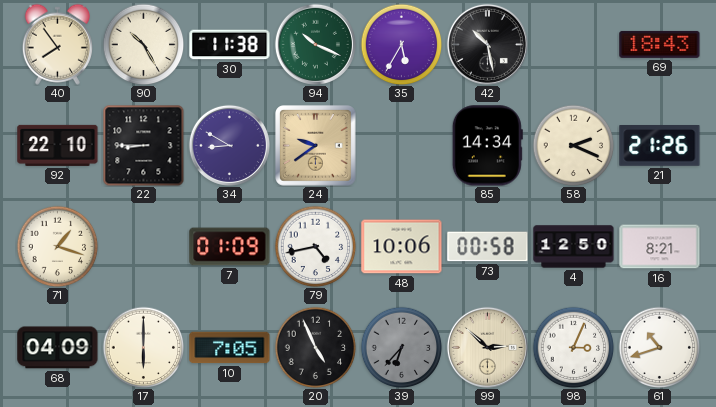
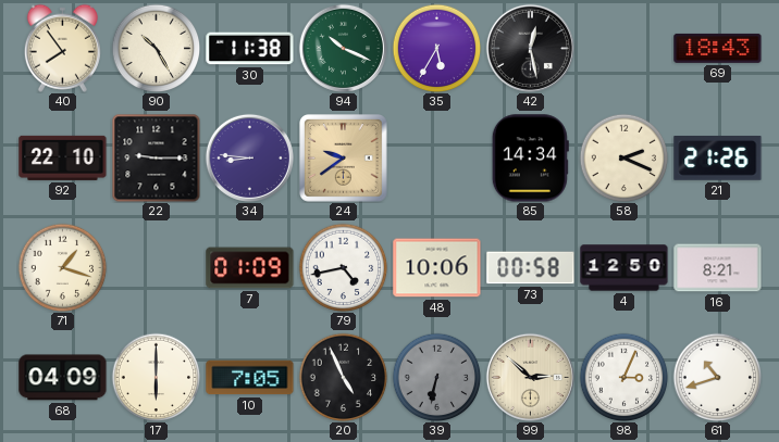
42: 10:28 -> 12:28 (530, 48)
22: 8:45 -> 9:15 (156, 157)
34: 8:50 -> 8:46 (249, 157)
39: 6:37 -> 6:32 (436, 377)
